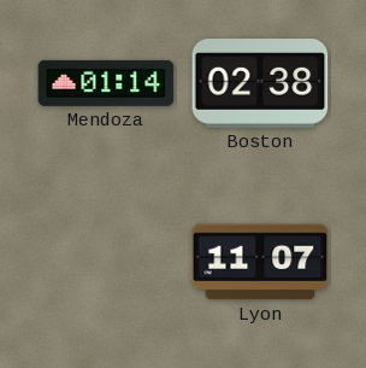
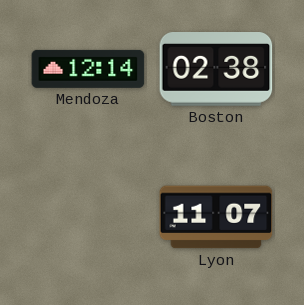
Mendoza: 01:14 -> 12:14 (88, 69)
